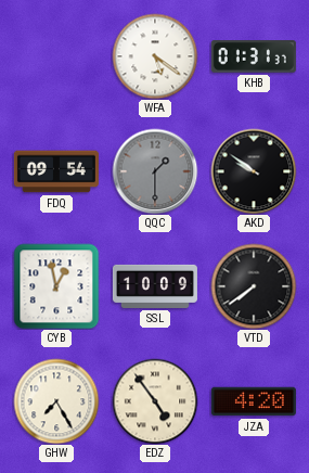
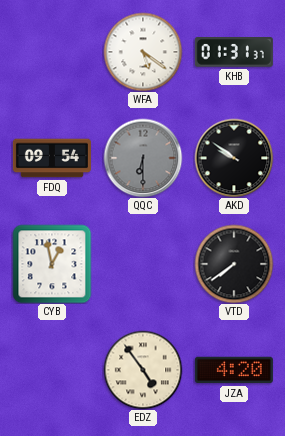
QQC: 1:30 -> 6:30 (143, 158)
SSL: 10:09 -> none (155, 286)
GHW: 7:25 -> none (56, 401)
